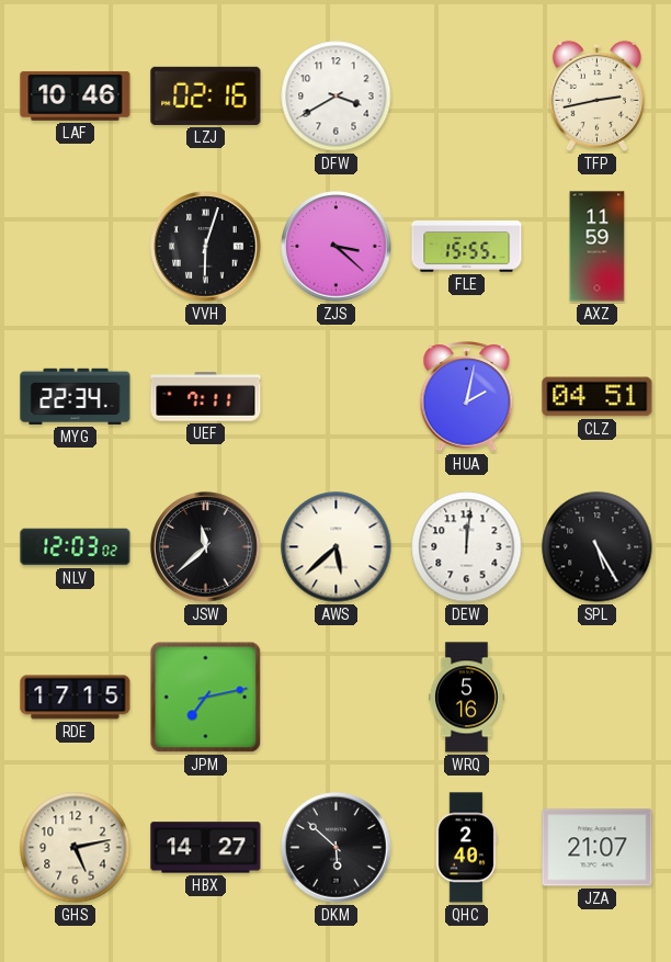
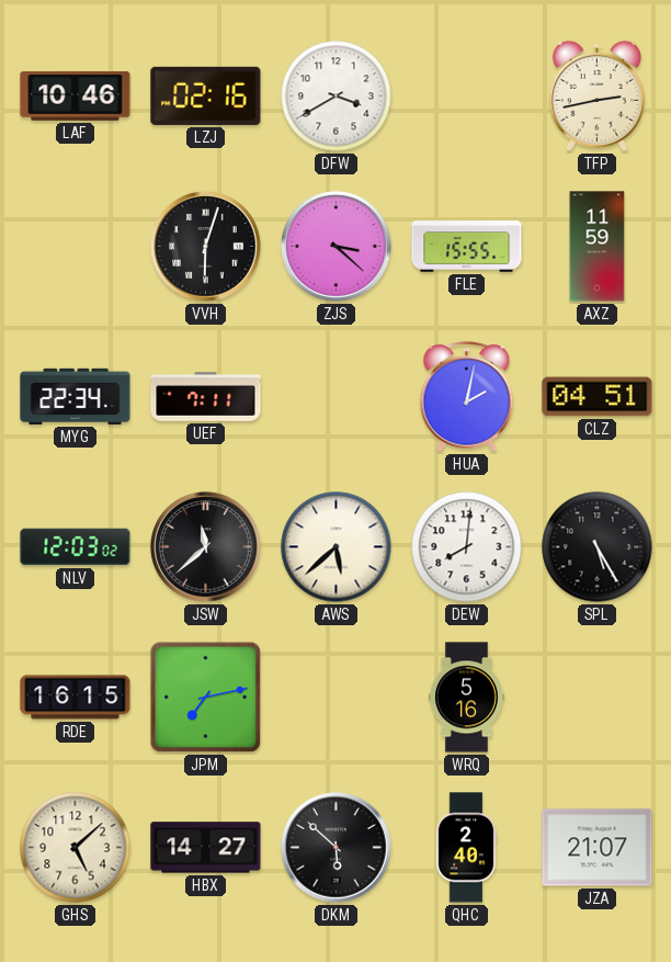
DEW: 12:01 -> 8:01 (467, 547)
RDE: 17:15 -> 16:15 (76, 698)
GHS: 5:13 -> 5:08 (76, 848)
